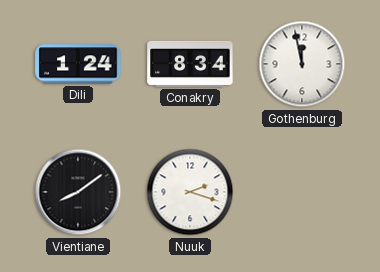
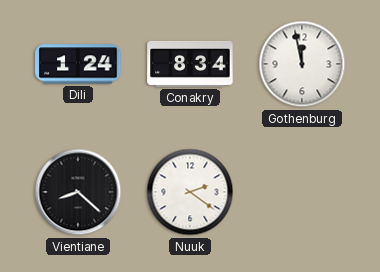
Vientiane: 8:09 -> 8:22 (78, 192)
Nuuk: 2:18 -> 2:21 (190, 192)
